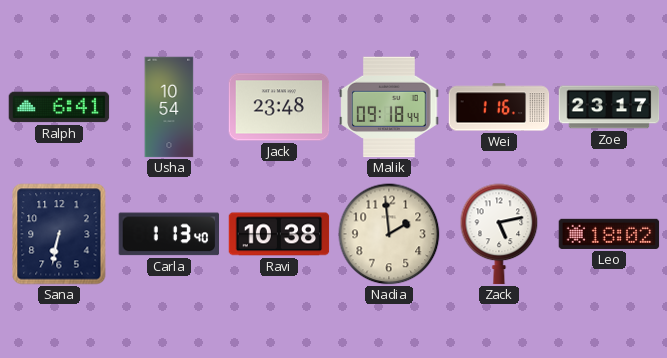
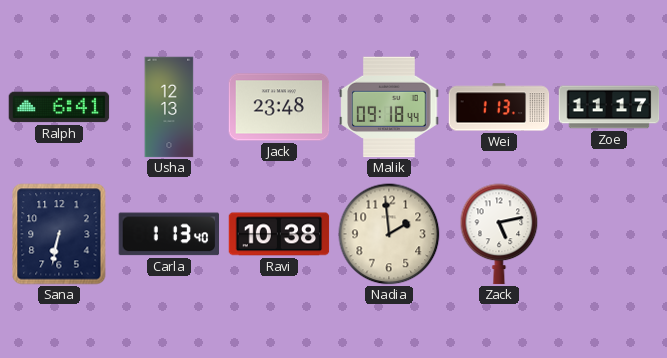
Usha: 10:54 -> 12:13 (169, 107)
Wei: 1:16 -> 1:13 (499, 107)
Zoe: 23:17 -> 11:17 (609, 107)
Leo: 18:02 -> none (609, 234)
